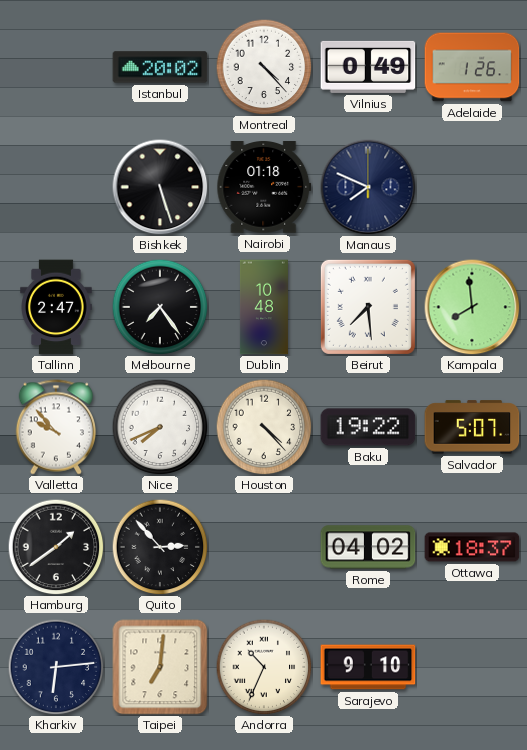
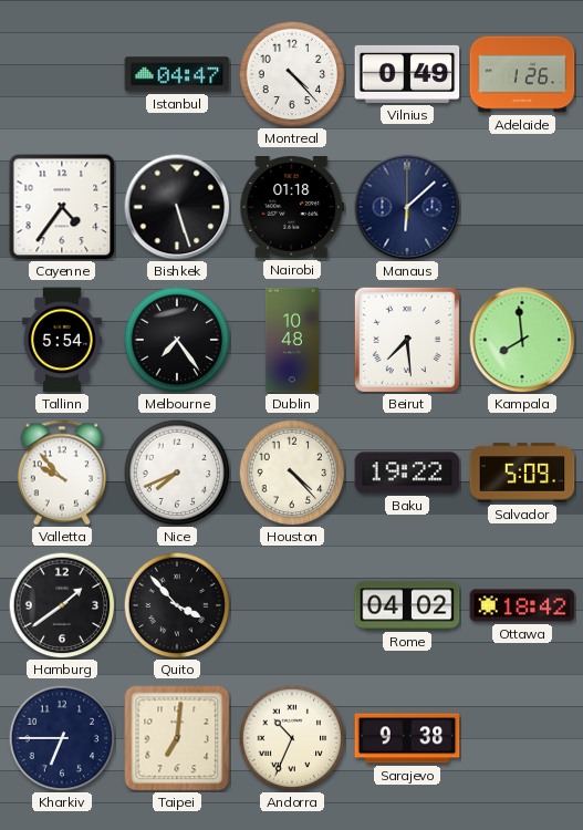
Istanbul: 20:02 -> 04:47 (177, 74)
Cayenne: none -> 4:36 (62, 207)
Manaus: 7:49 -> 6:08 (407, 207)
Tallinn: 2:47 -> 5:54 (62, 340)
Salvador: 5:07 -> 5:09 (522, 473)
Quito: 2:53 -> 3:53 (177, 605)
Ottawa: 18:37 -> 18:42 (522, 605)
Kharkiv: 6:14 -> 6:45 (62, 738)
Sarajevo: 9:10 -> 9:38 (407, 738)
